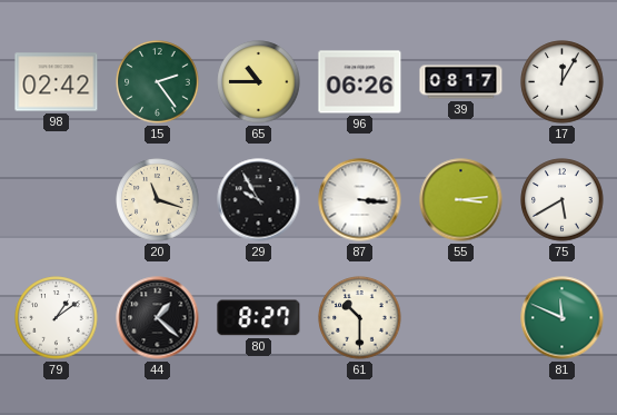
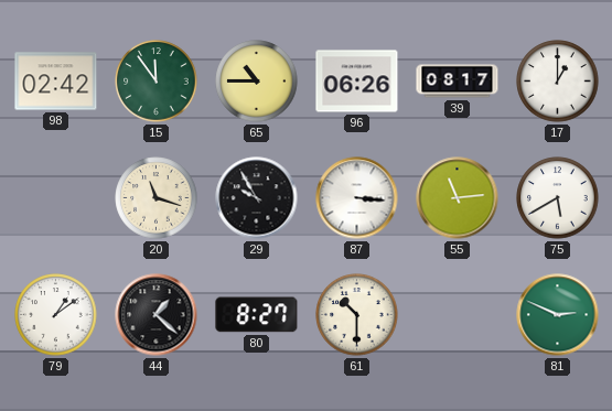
15: 2:24 -> 11:54 (157, 82)
17: 12:05 -> 1:00 (558, 82)
55: 3:14 -> 11:14 (458, 198)
81: 11:49 -> 2:49 (558, 315)
